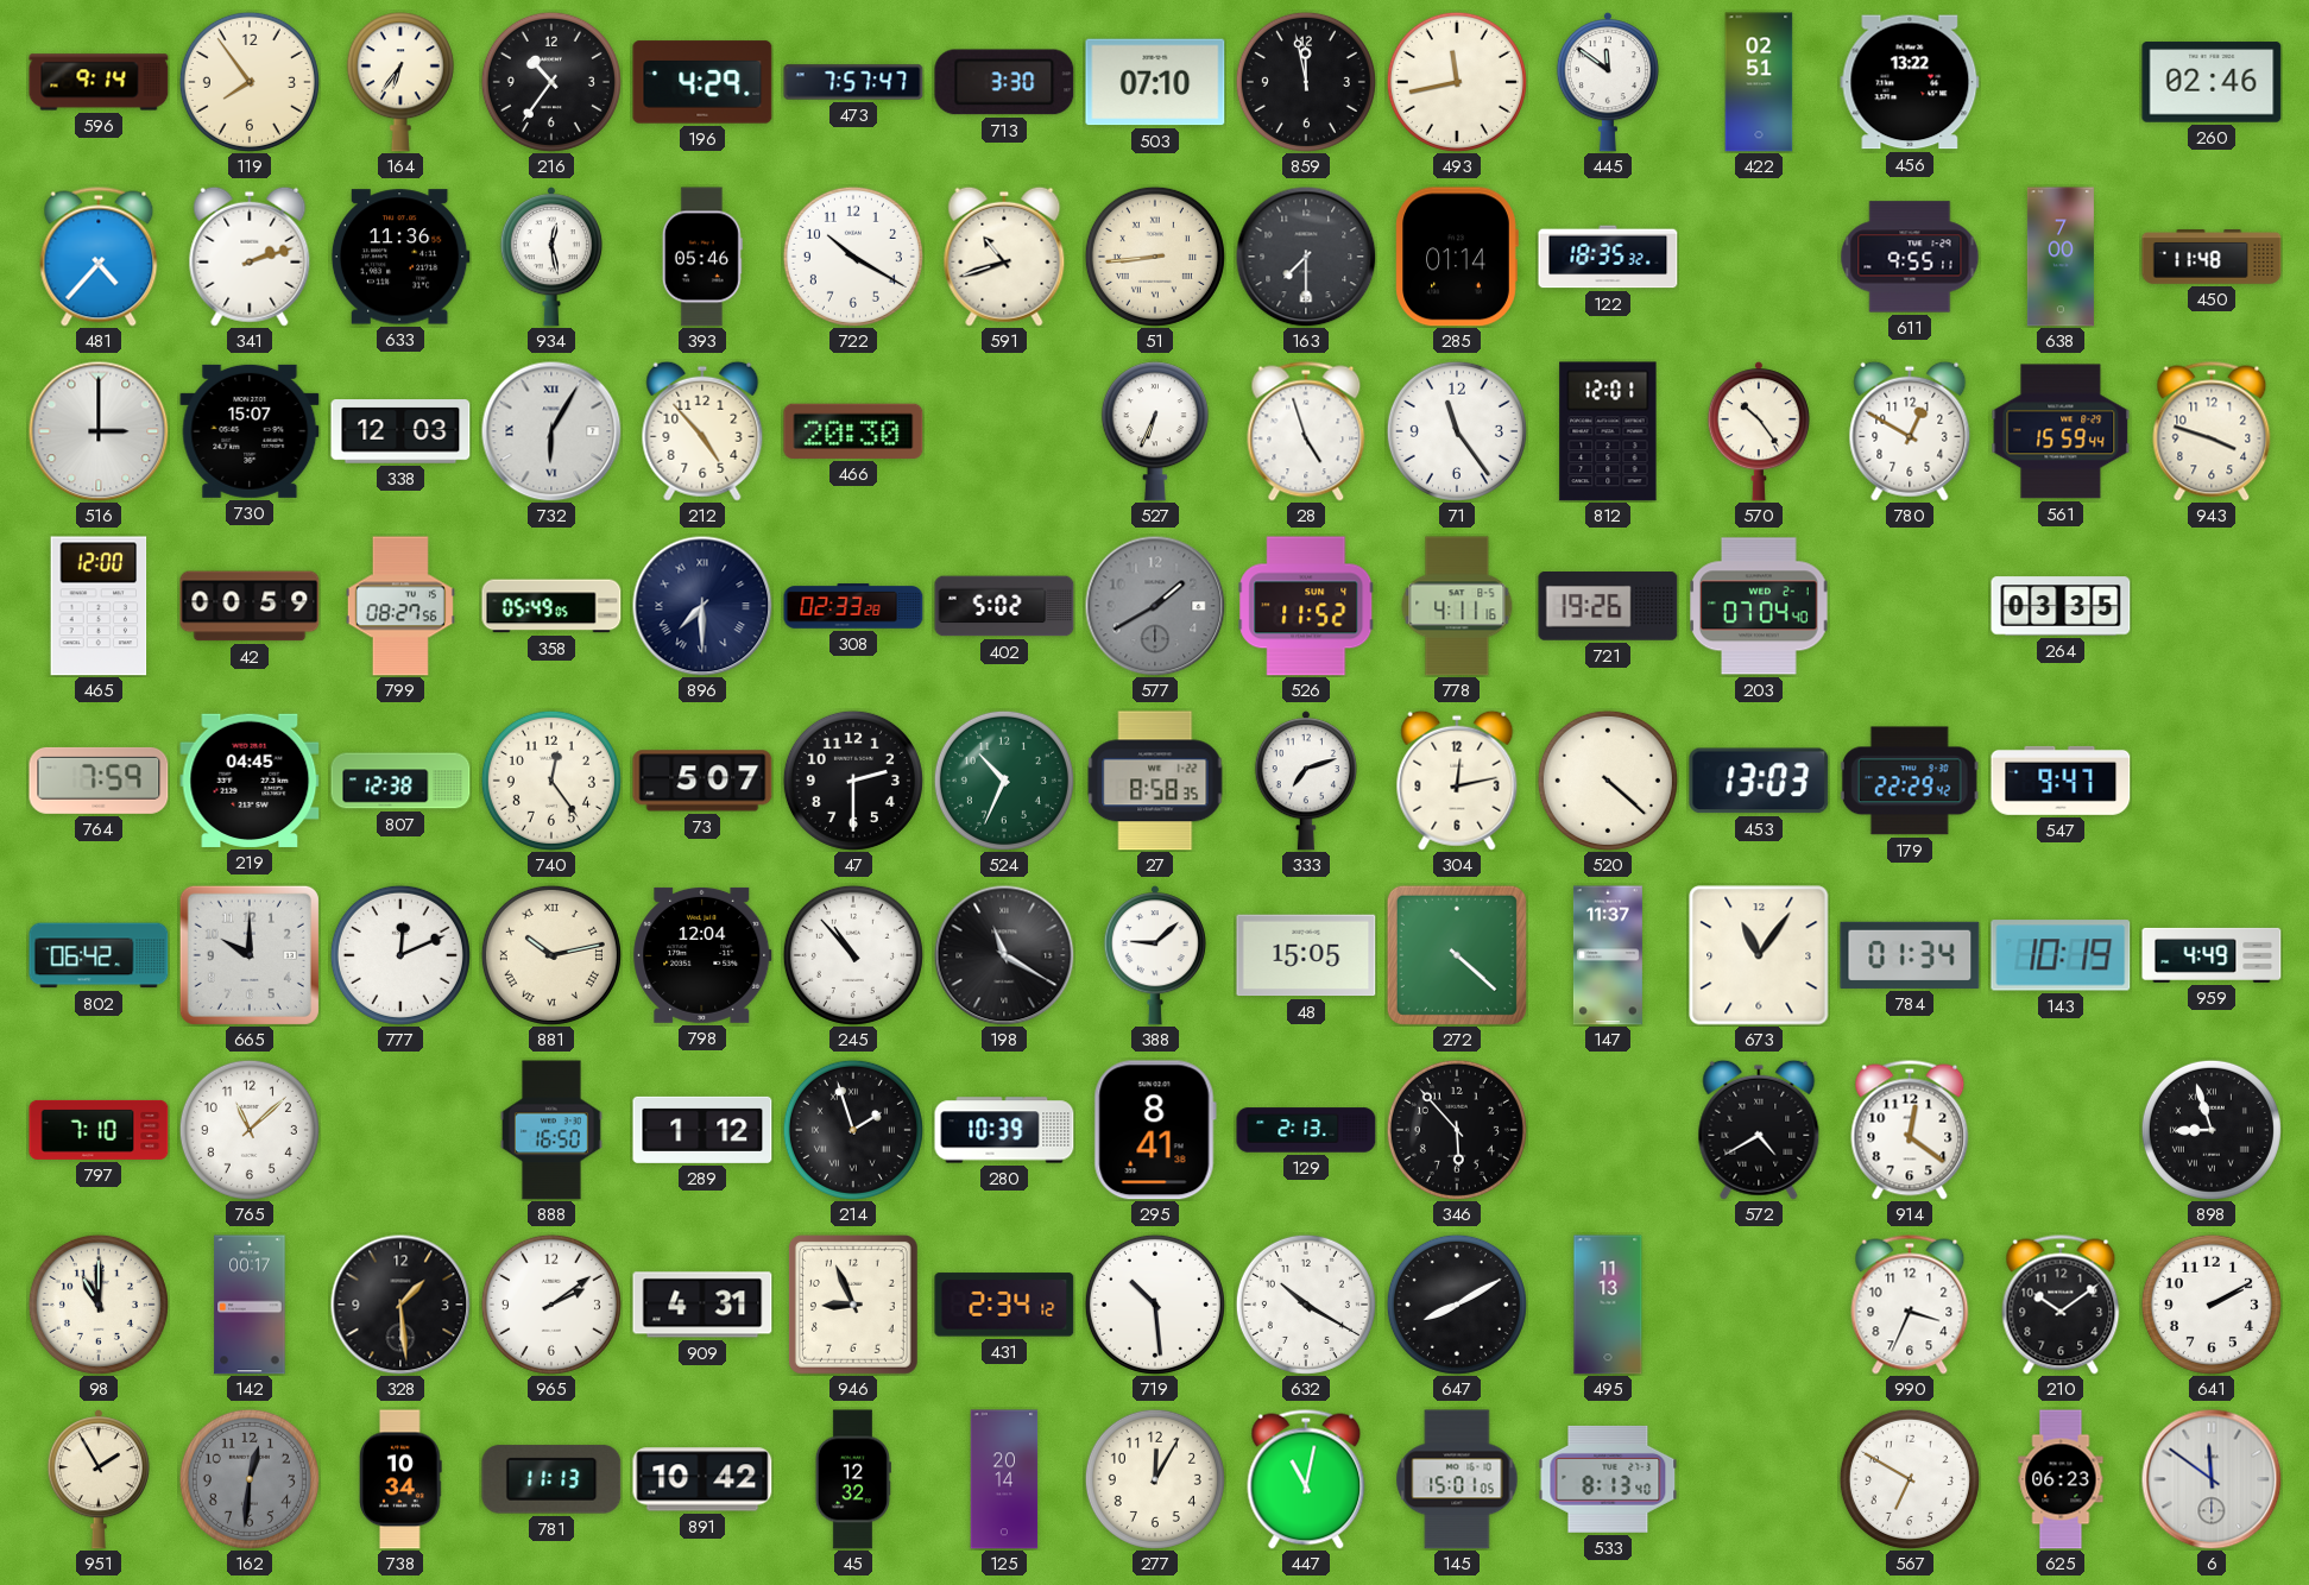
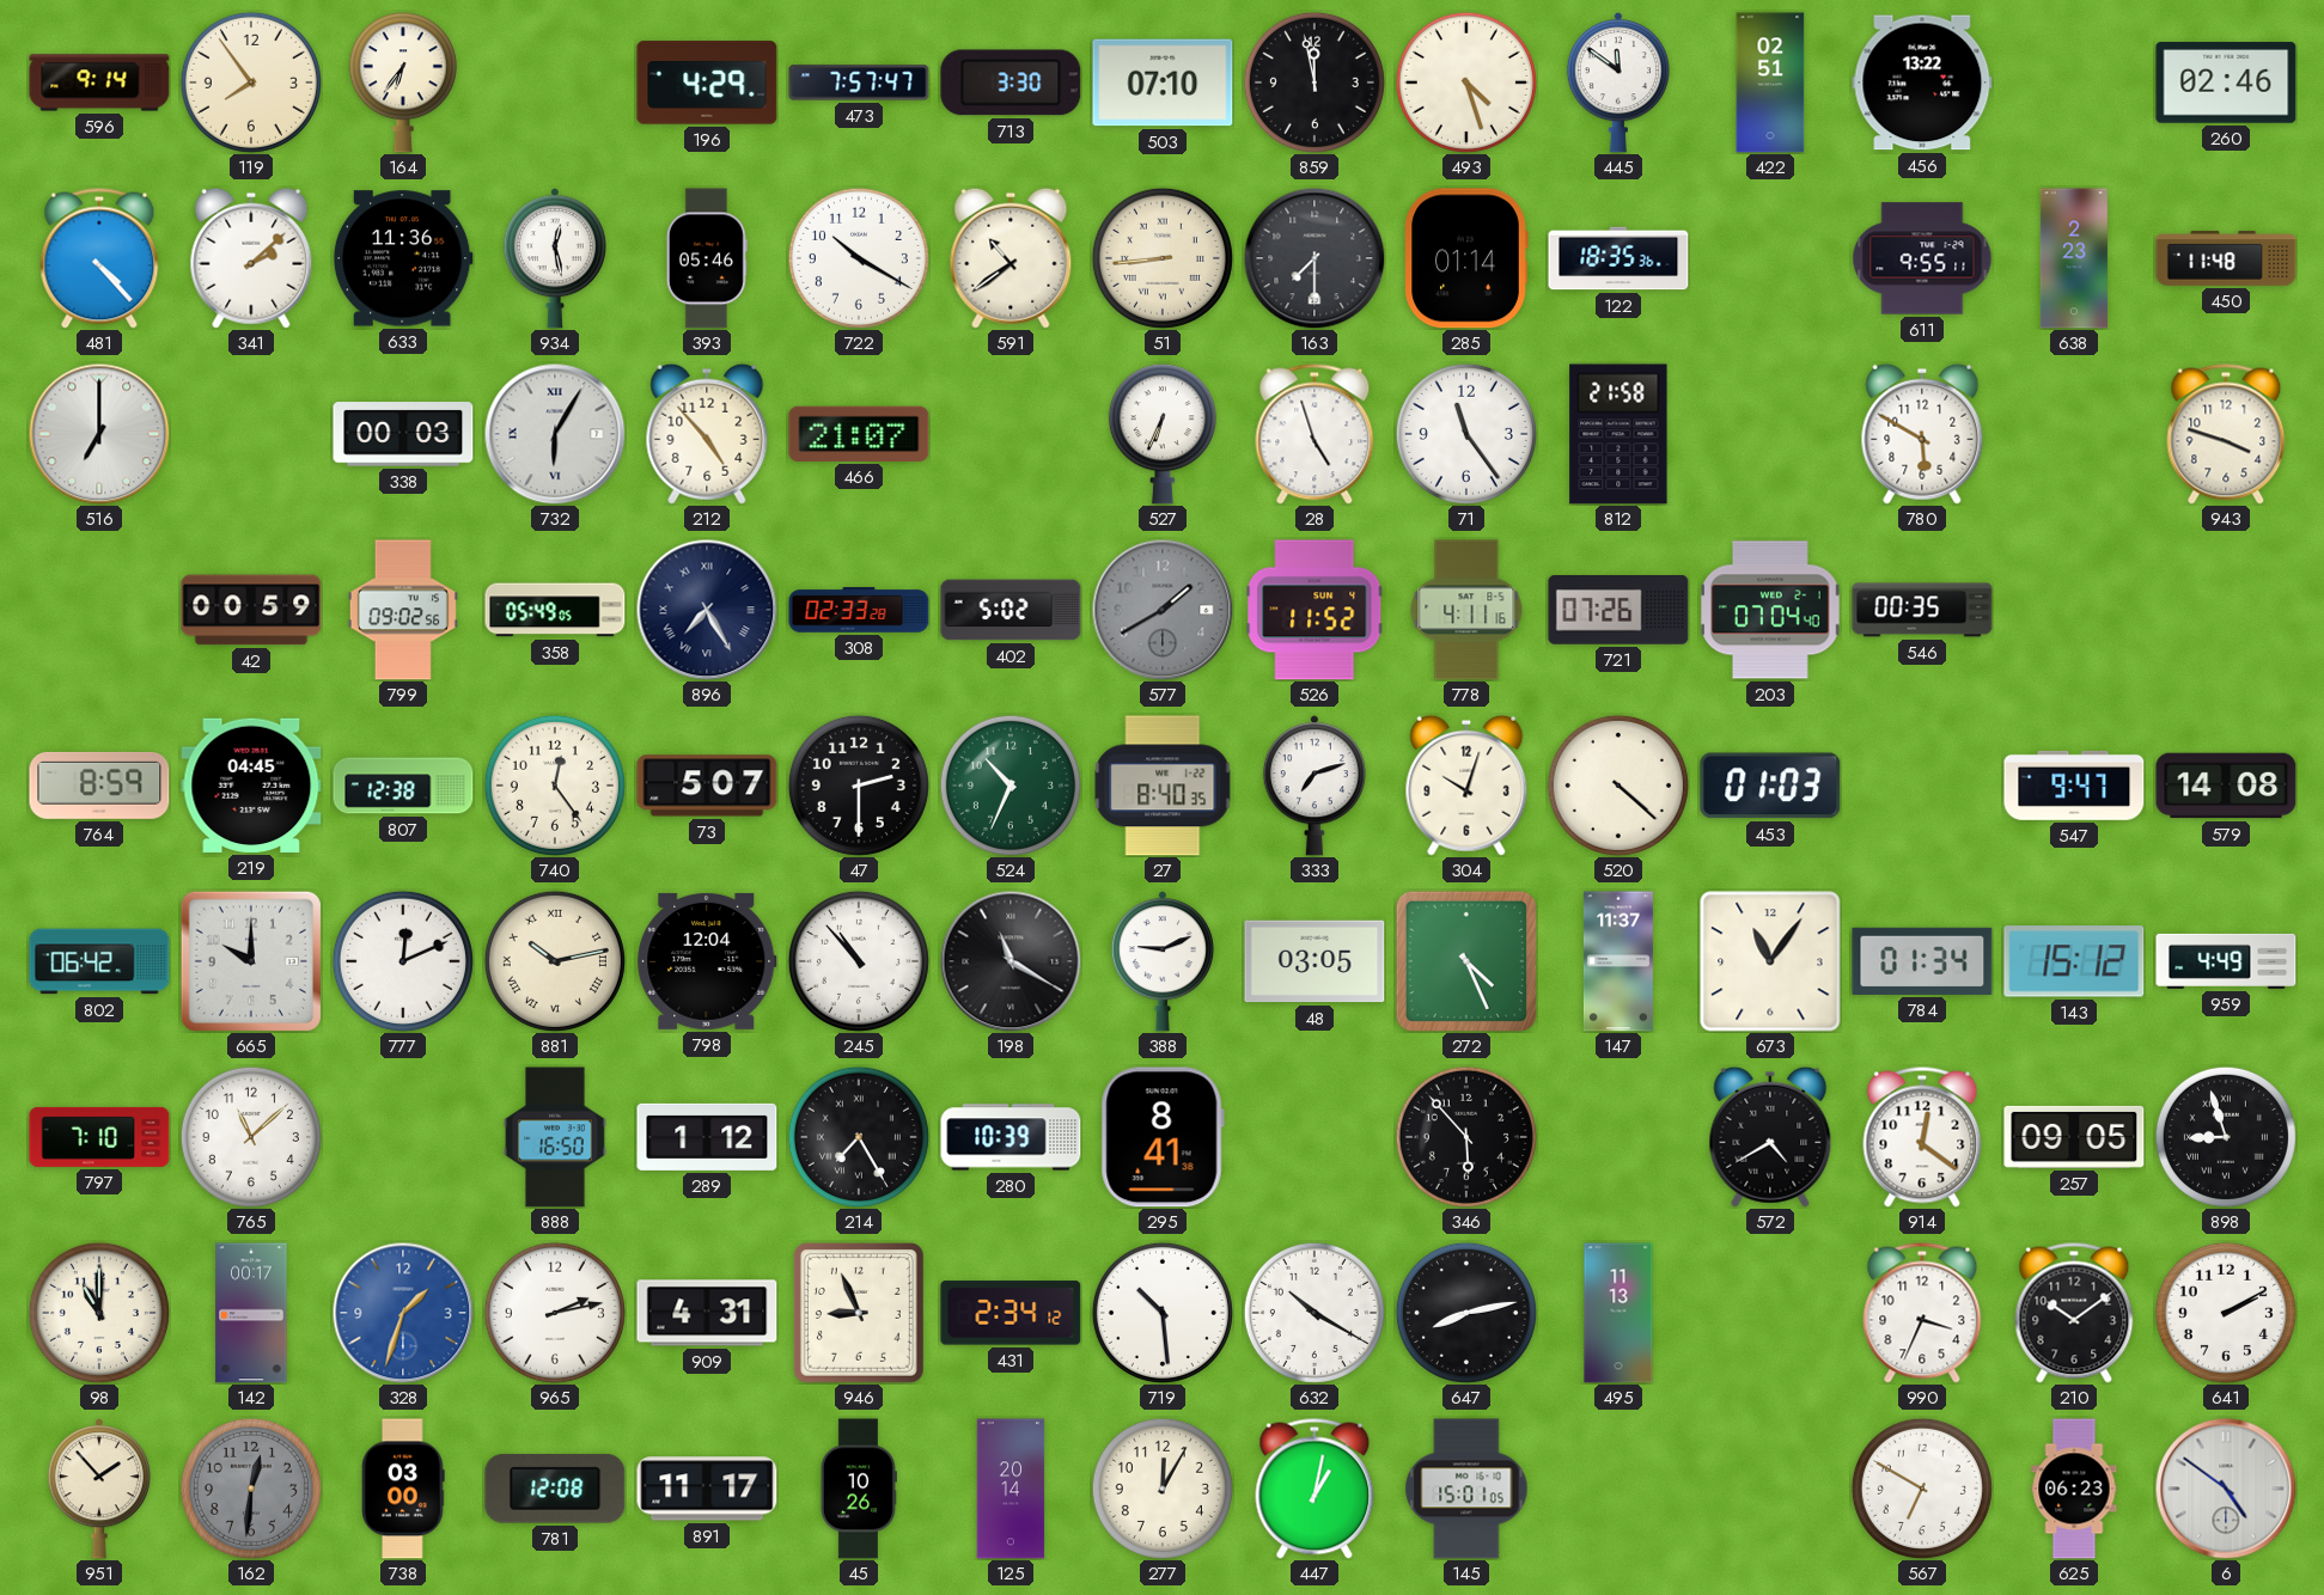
216: 10:36 -> none (551, 82)
493: 11:43 -> 4:27 (1466, 82)
481: 4:37 -> 4:23 (99, 258)
341: 2:12 -> 2:08 (251, 258)
591: 10:42 -> 10:39 (1011, 258)
122: 18:35:32 -> 18:35:36 (1618, 258)
638: 7:00 -> 2:23 (2074, 258)
516: 3:00 -> 7:00 (99, 434)
730: 15:07 -> none (250, 431)
338: 12:03 -> 00:03 (403, 434)
466: 20:30 -> 21:07 (859, 434)
812: 12:01 -> 21:58 (1618, 434)
570: 10:24 -> none (1759, 431)
780: 12:50 -> 5:50 (1922, 434)
561: 15:59 -> none (2061, 431)
465: 12:00 -> none (99, 606)
799: 08:27 -> 09:02 (403, 610)
896: 7:30 -> 7:25 (707, 610)
721: 19:26 -> 07:26 (1618, 611)
546: none -> 00:35 (1922, 610)
264: 03:35 -> none (2061, 606)
764: 7:59 -> 8:59 (99, 786)
27: 8:58 -> 8:40 (1163, 786)
304: 12:13 -> 10:03 (1466, 786)
453: 13:03 -> 01:03 (1770, 786)
179: 22:29 -> none (1910, 781)
579: none -> 14:08 (2226, 786)
388: 9:08 -> 9:11 (1163, 961)
48: 15:05 -> 03:05 (1315, 961)
272: 4:22 -> 4:26 (1466, 961)
143: 10:19 -> 15:12 (2074, 961)
214: 1:57 -> 7:25 (859, 1137)
129: 2:13 -> none (1306, 1130)
257: none -> 09:05 (2074, 1137)
328: 1:29 -> 1:33 (403, 1313)
328 dial: black -> blue (403, 1313)
965: 2:09 -> 2:13 (555, 1313)
647: 8:10 -> 8:13 (1466, 1313)
951: 1:55 -> 1:53 (99, 1489)
738: 10:34 -> 03:00 (403, 1489)
781: 11:13 -> 12:08 (555, 1489)
891: 10:42 -> 11:17 (707, 1489)
45: 12:32 -> 10:26 (859, 1489)
447: 11:02 -> 1:02 (1315, 1489)
533: 8:13 -> none (1608, 1479)
6: 11:51 -> 4:51 (2226, 1489)
